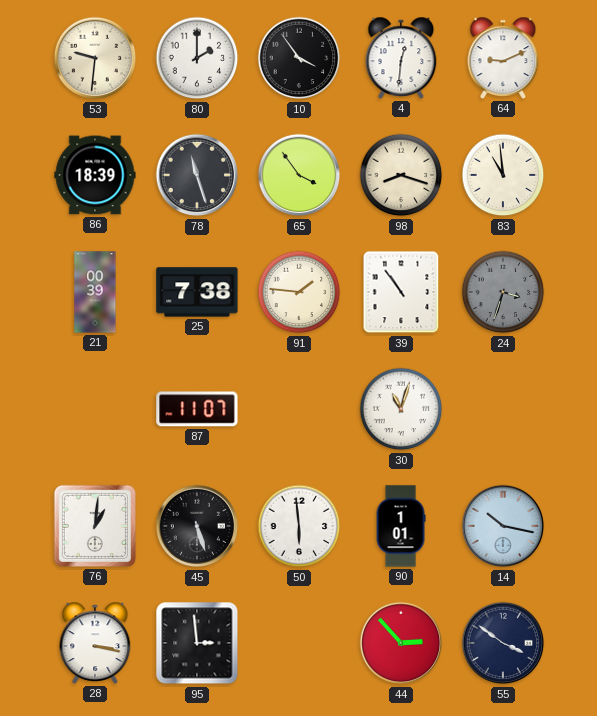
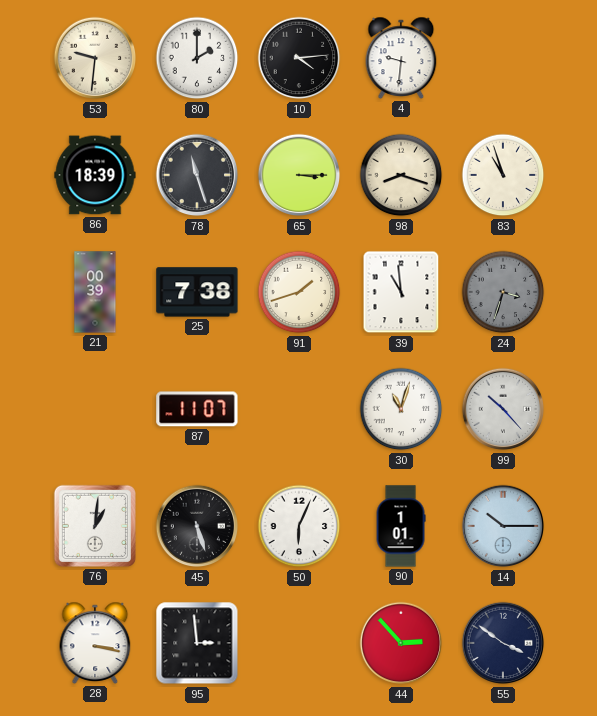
10: 3:54 -> 4:14 (299, 58)
4: 12:31 -> 9:31 (401, 58)
64: 9:11 -> none (503, 58)
65: 3:54 -> 3:15 (299, 175)
83: 10:59 -> 10:57 (503, 175)
91: 1:46 -> 1:42 (299, 292)
39: 10:54 -> 10:59 (401, 292)
99: none -> 10:23 (503, 409)
50: 5:59 -> 6:04 (299, 526)
14: 10:17 -> 10:15 (503, 526)
